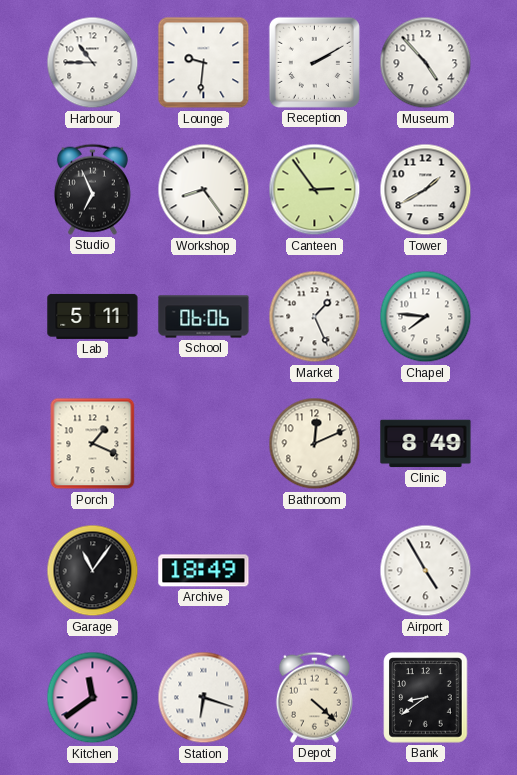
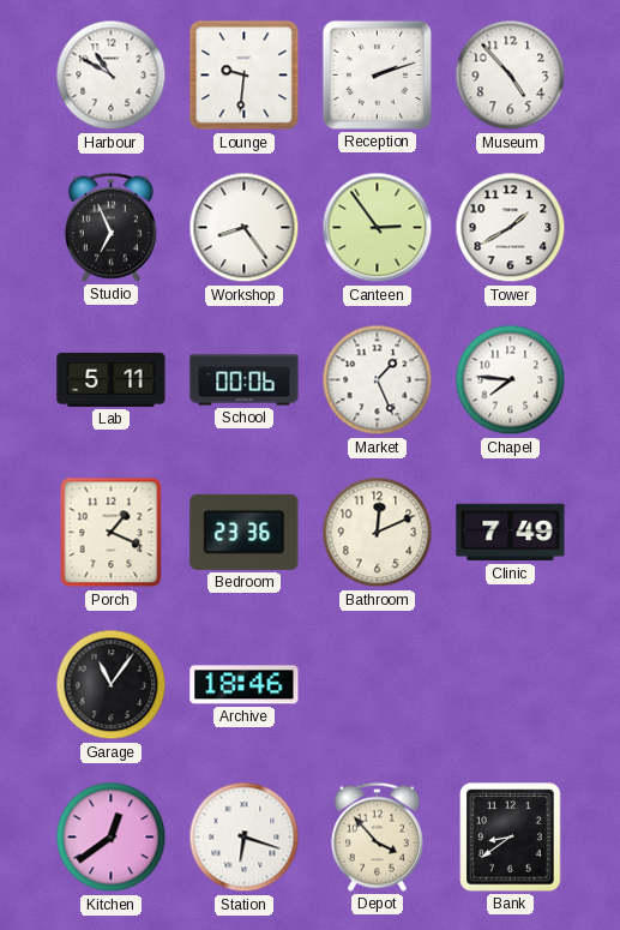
Harbour: 10:45 -> 10:50 (112, 76)
Reception: 2:10 -> 2:12 (377, 74)
School: 06:06 -> 00:06 (245, 380)
Bedroom: none -> 23:36 (245, 532)
Clinic: 8:49 -> 7:49 (511, 533)
Archive: 18:49 -> 18:46 (245, 685)
Airport: 4:55 -> none (426, 571)
Kitchen: 11:39 -> 12:39 (112, 838)
Depot: 4:22 -> 3:53 (377, 836)
